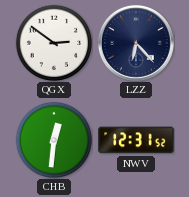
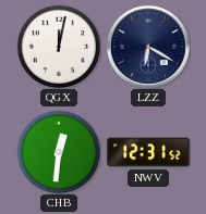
QGX: 2:51 -> 12:02 (59, 47)
LZZ: 6:23 -> 6:20 (148, 47)
